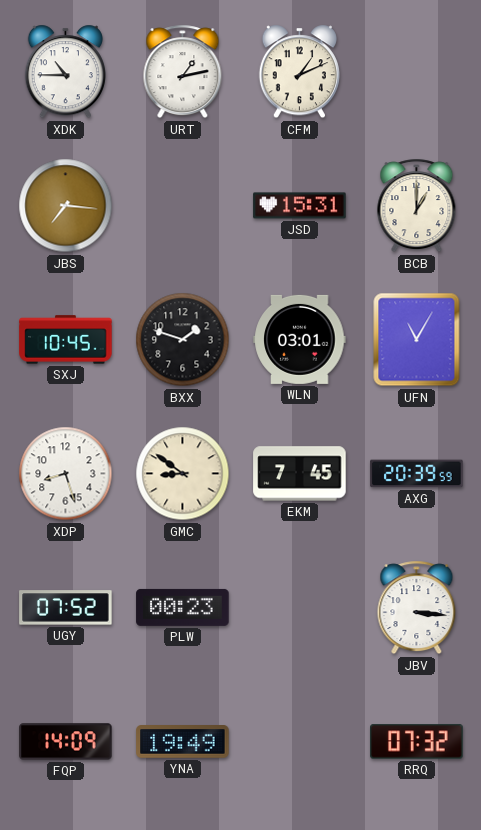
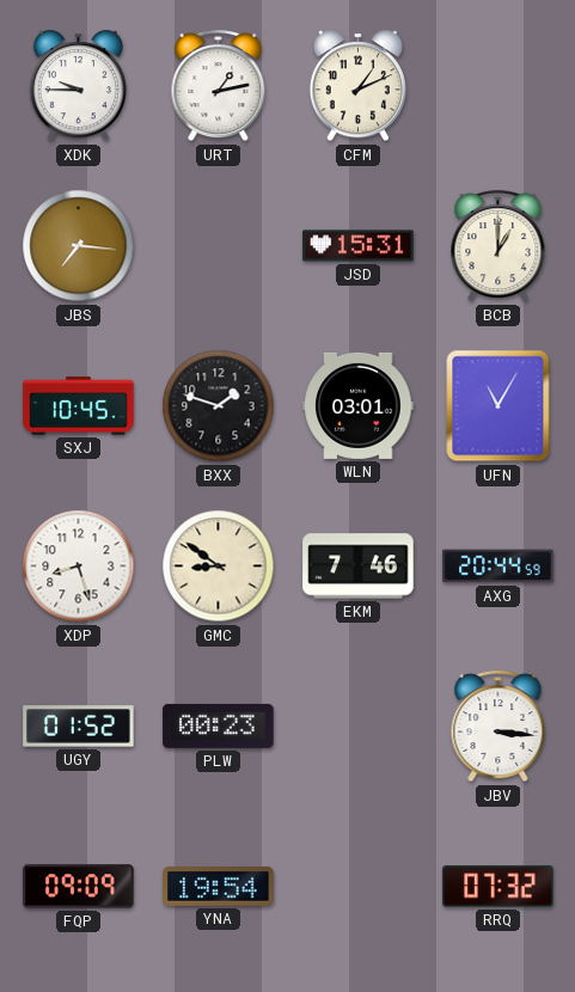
XDK: 10:45 -> 9:45 (78, 86)
EKM: 7:45 -> 7:46 (359, 567)
AXG: 20:39 -> 20:44 (498, 567)
UGY: 07:52 -> 01:52 (79, 727)
FQP: 14:09 -> 09:09 (79, 887)
YNA: 19:49 -> 19:54 (219, 887)
